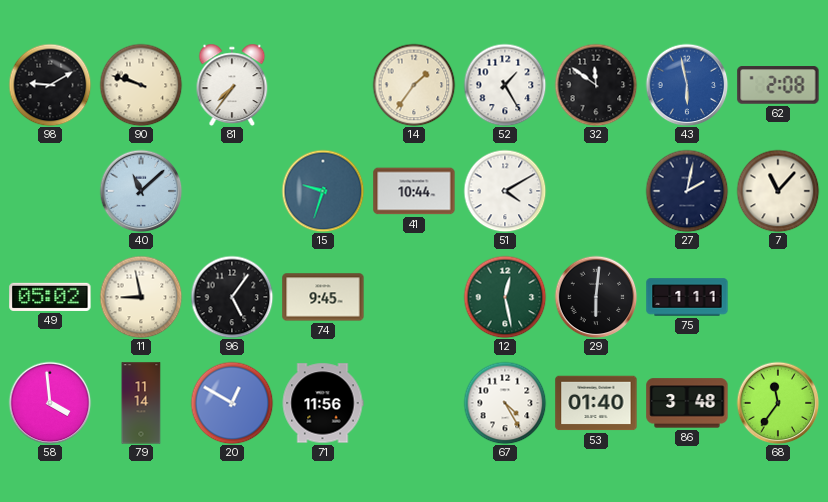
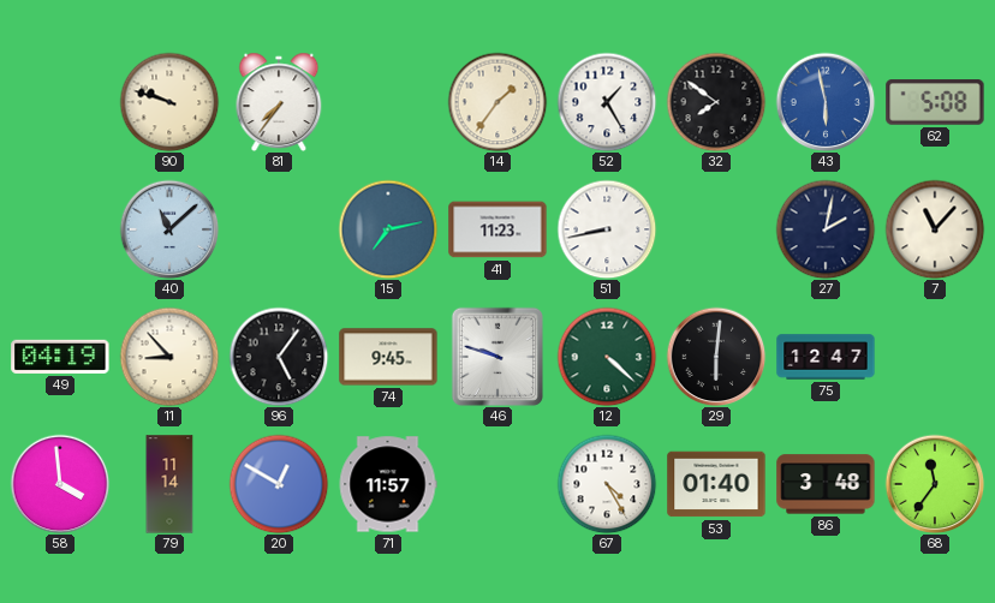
98: 9:10 -> none (50, 85)
32: 11:51 -> 7:51 (716, 102)
62: 2:08 -> 5:08 (935, 102)
15: 9:33 -> 7:13 (388, 229)
41: 10:44 -> 11:23 (497, 229)
51: 4:10 -> 8:43 (607, 229)
49: 05:02 -> 04:19 (60, 357)
11: 8:58 -> 8:53 (169, 357)
46: none -> 9:48 (497, 356)
12: 12:28 -> 4:22 (607, 357)
75: 1:11 -> 12:47 (826, 357)
71: 11:56 -> 11:57 (388, 484)
